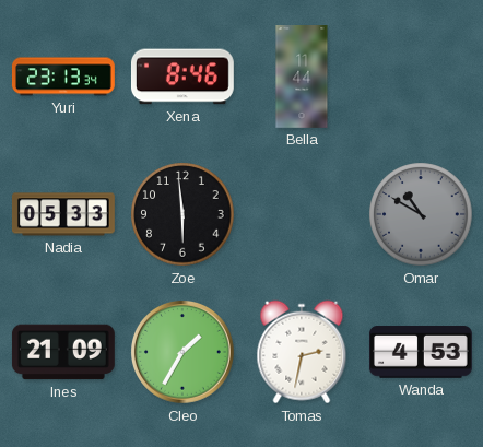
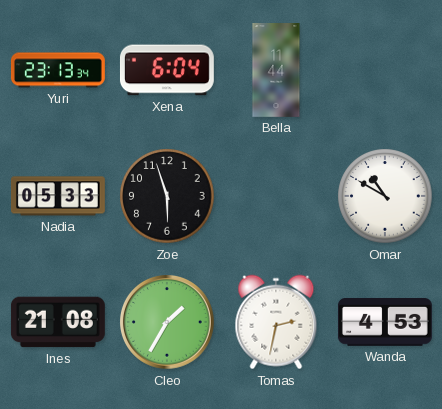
Xena: 8:46 -> 6:04 (167, 70)
Zoe: 5:59 -> 5:57 (167, 196)
Omar dial: grey -> white (385, 196)
Ines: 21:09 -> 21:08 (58, 322)
